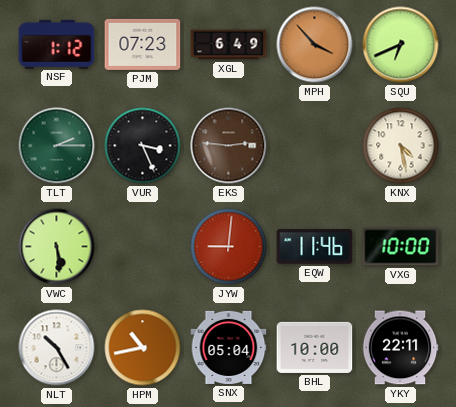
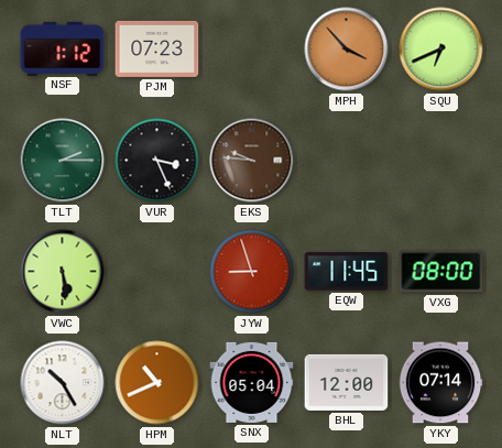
XGL: 6:49 -> none (229, 45)
EKS: 2:46 -> 9:46 (252, 161)
KNX: 4:28 -> none (401, 146)
JYW: 9:01 -> 8:57 (252, 272)
EQW: 11:46 -> 11:45 (347, 272)
VXG: 10:00 -> 08:00 (441, 272)
HPM: 10:43 -> 10:41 (157, 383)
BHL: 10:00 -> 12:00 (347, 382)
YKY: 22:11 -> 07:14 (440, 383)
